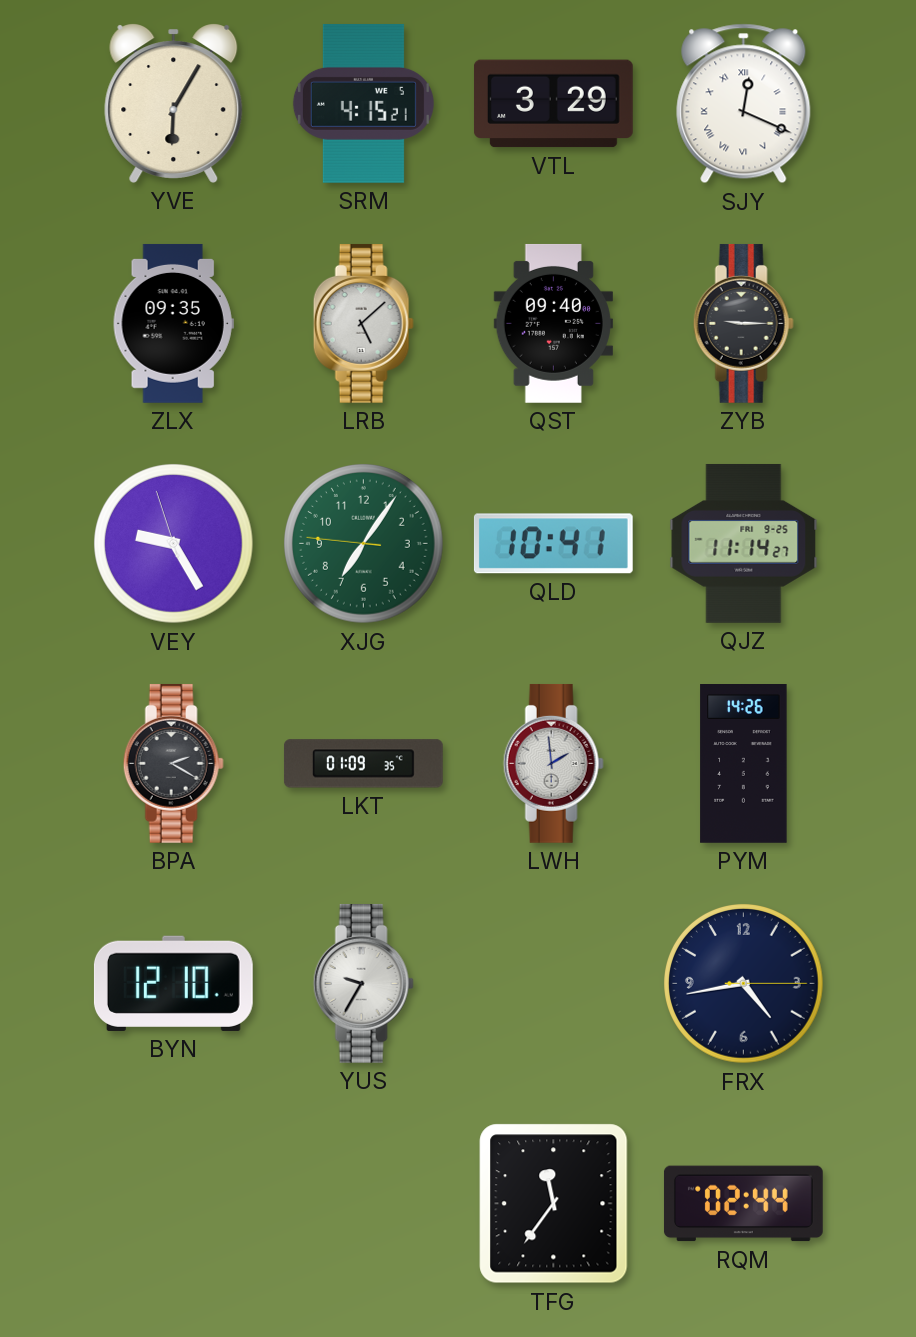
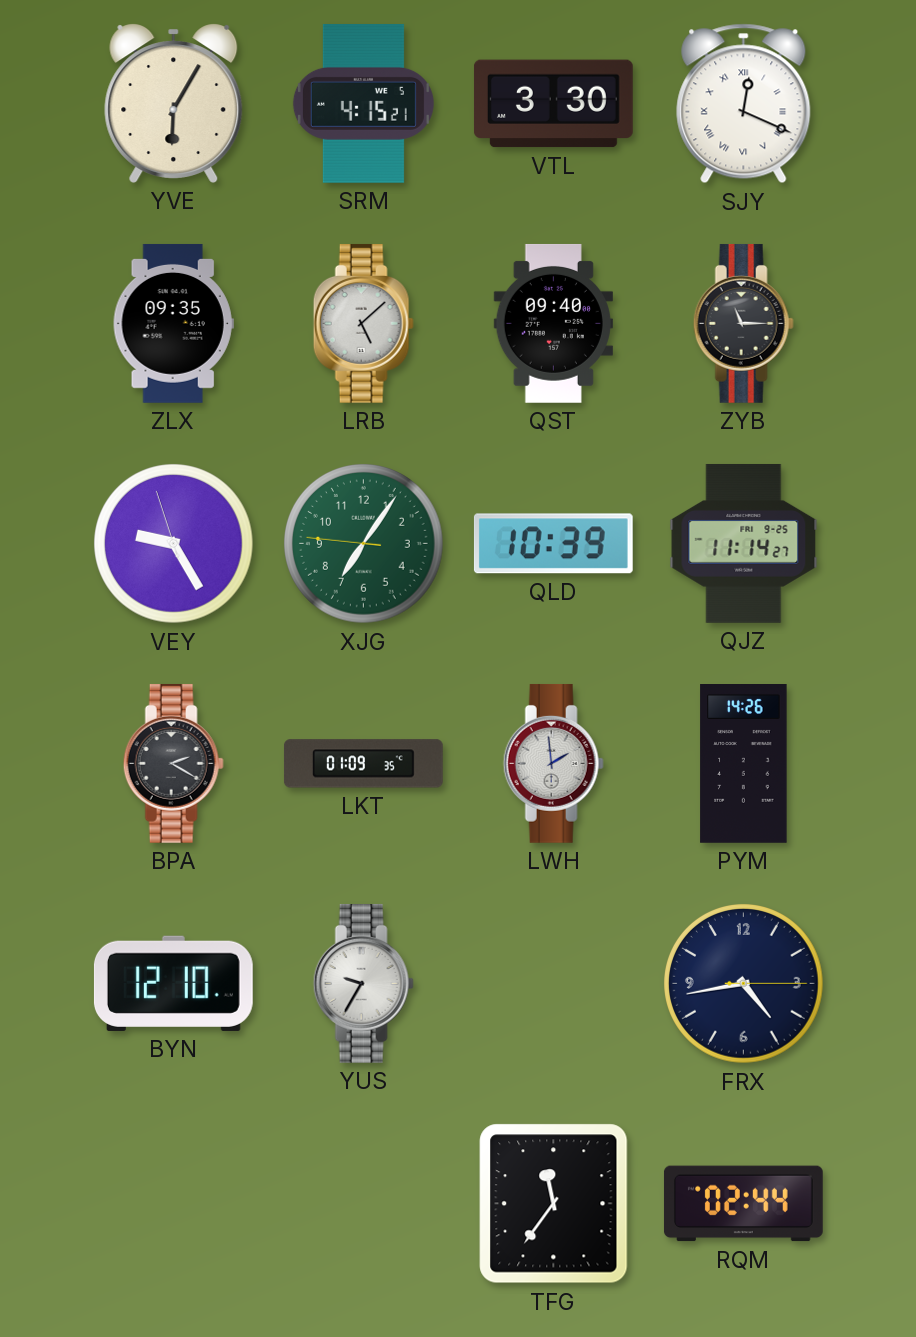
VTL: 3:29 -> 3:30 (553, 104)
ZYB: 9:15 -> 11:15 (743, 323)
QLD: 10:41 -> 10:39 (553, 544)
